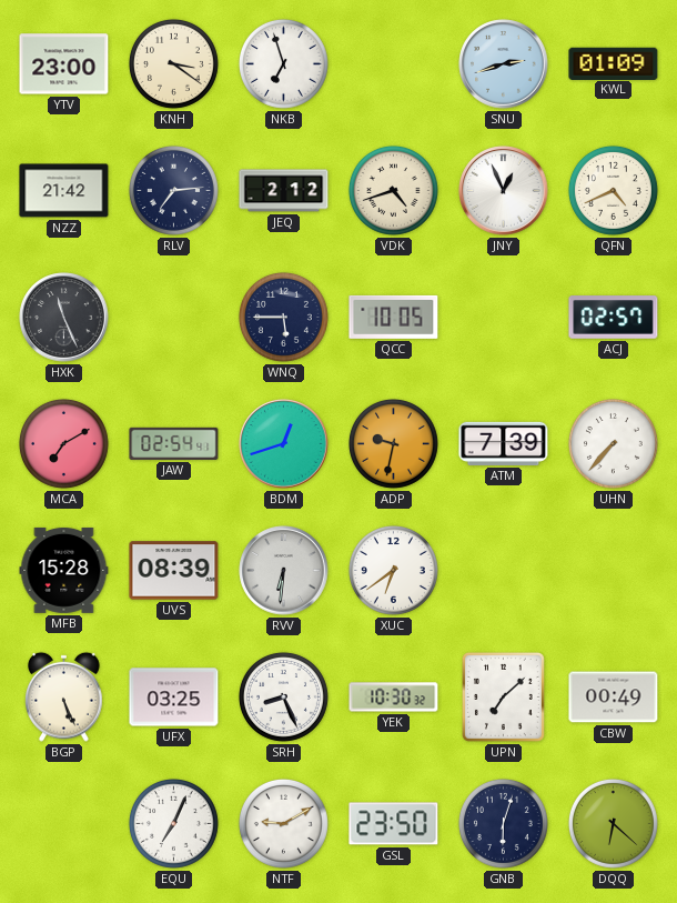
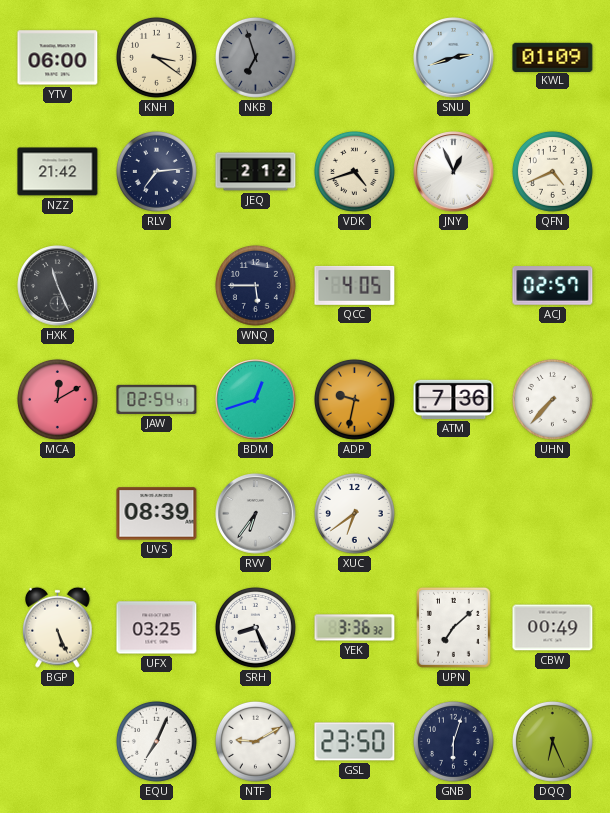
YTV: 23:00 -> 06:00 (58, 58)
NKB dial: white -> grey (255, 57)
QCC: 10:05 -> 4:05 (355, 285)
MCA: 7:10 -> 12:10 (57, 399)
ATM: 7:39 -> 7:36 (454, 399)
MFB: 15:28 -> none (64, 570)
RVV: 6:31 -> 6:36 (256, 514)
YEK: 10:30 -> 3:36 (355, 628)
DQQ: 6:22 -> 6:26 (552, 741)
